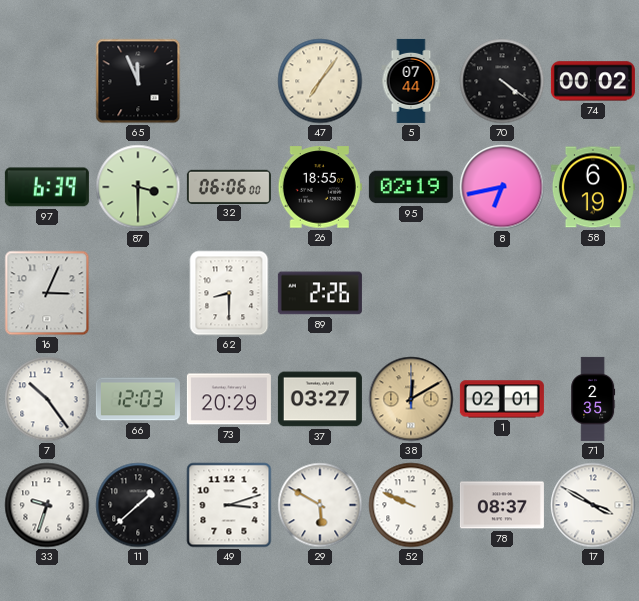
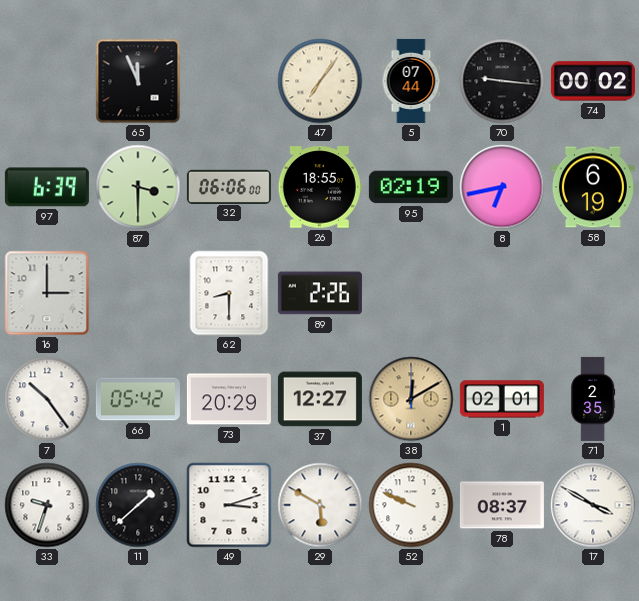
70: 4:21 -> 9:16 (502, 81)
16: 3:04 -> 3:00 (47, 293)
66: 12:03 -> 05:42 (138, 399)
37: 03:27 -> 12:27 (320, 399)
